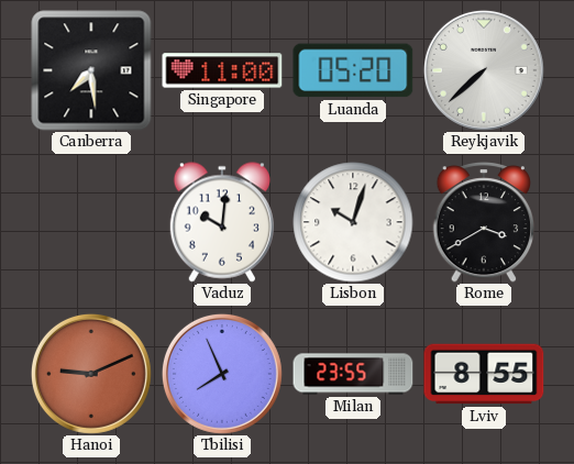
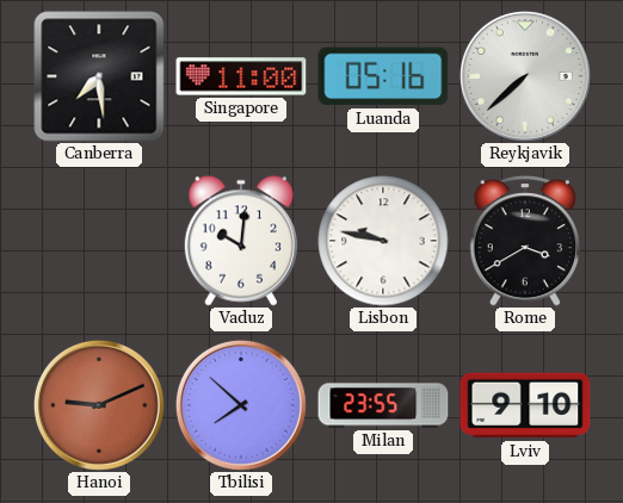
Luanda: 05:20 -> 05:16 (383, 76)
Lisbon: 10:03 -> 9:47 (383, 241)
Tbilisi: 7:56 -> 7:52 (241, 405)
Lviv: 8:55 -> 9:10 (525, 405)
